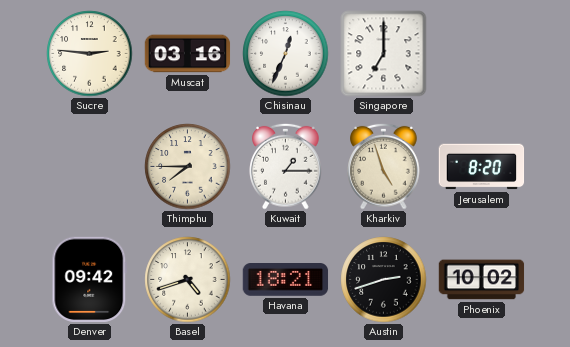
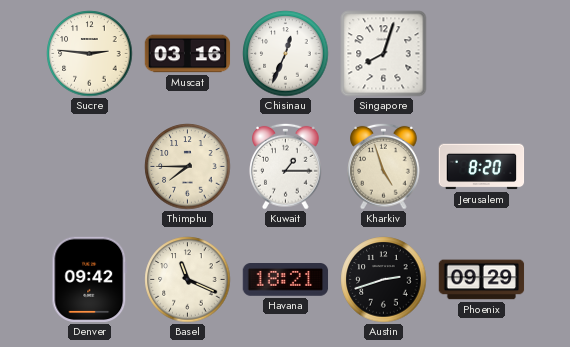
Singapore: 7:00 -> 8:03 (384, 54)
Basel: 4:42 -> 11:19 (188, 280)
Phoenix: 10:02 -> 09:29 (482, 280)
